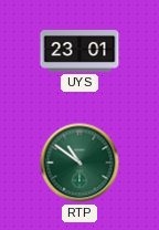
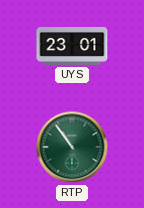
RTP: 10:51 -> 10:54 (72, 147)
